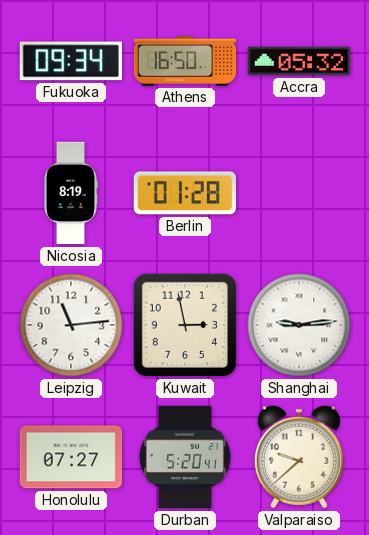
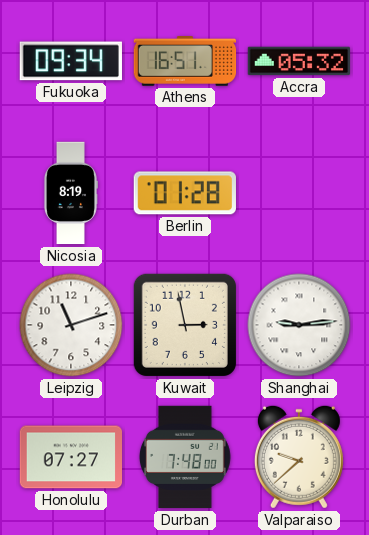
Athens: 16:50 -> 16:51 (185, 62)
Leipzig: 11:14 -> 11:12 (71, 325)
Durban: 5:20 -> 7:48 (185, 457)
